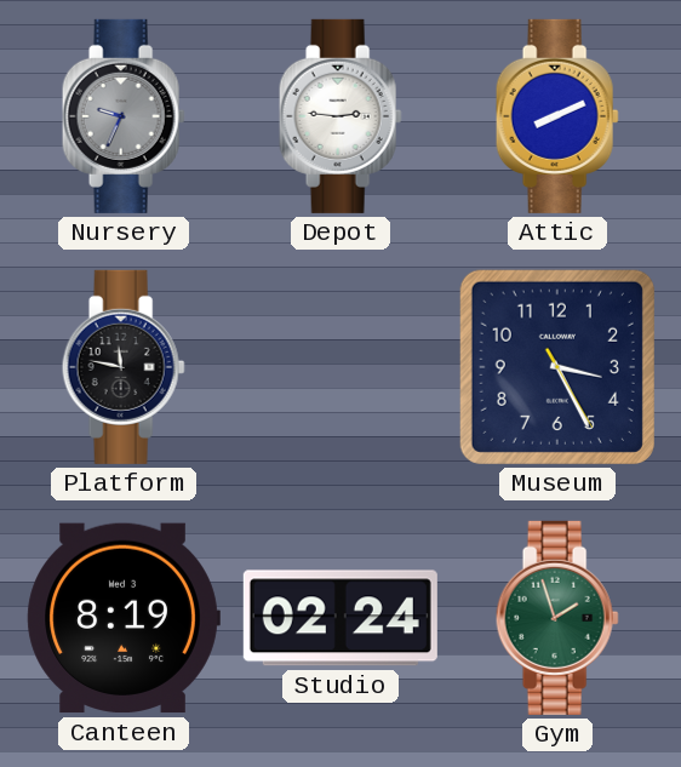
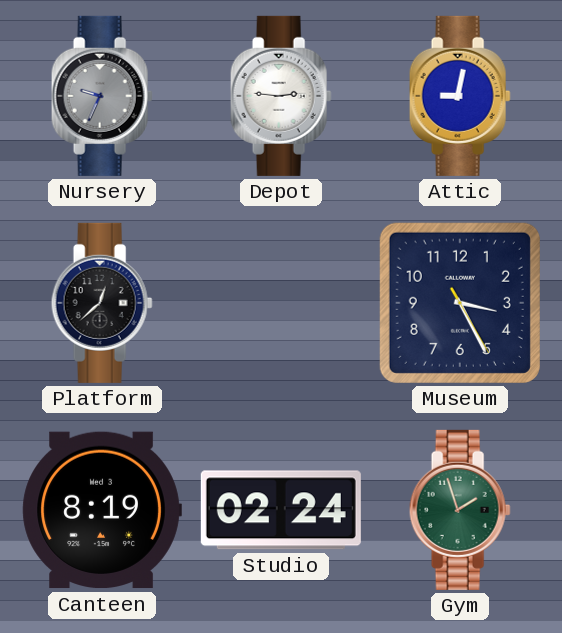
Attic: 8:11 -> 9:02 (460, 96)
Platform: 11:47 -> 12:38 (102, 303)
